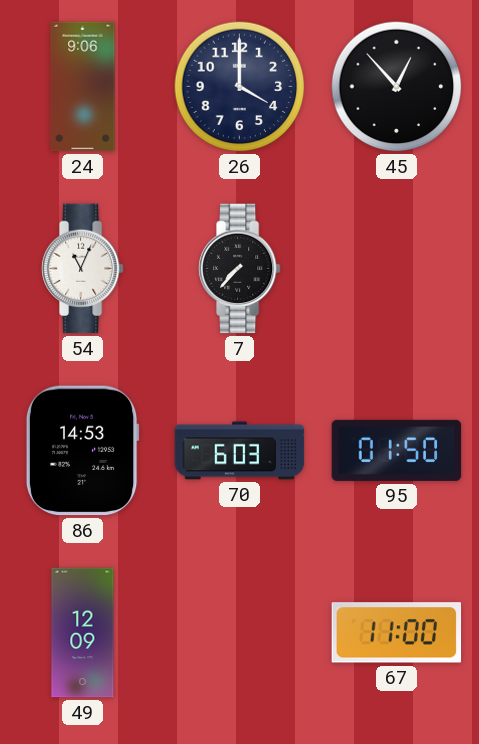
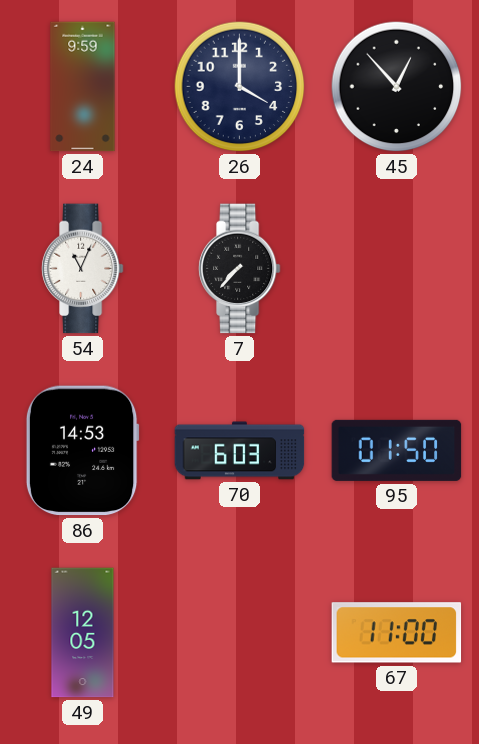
24: 9:06 -> 9:59 (83, 87)
49: 12:09 -> 12:05 (83, 633)
